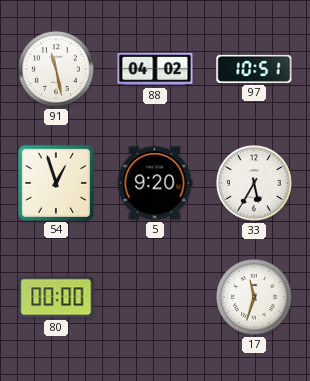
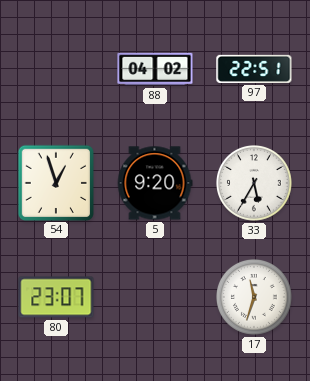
91: 11:28 -> none (57, 70)
97: 10:51 -> 22:51 (254, 69)
80: 00:00 -> 23:07 (56, 297)
